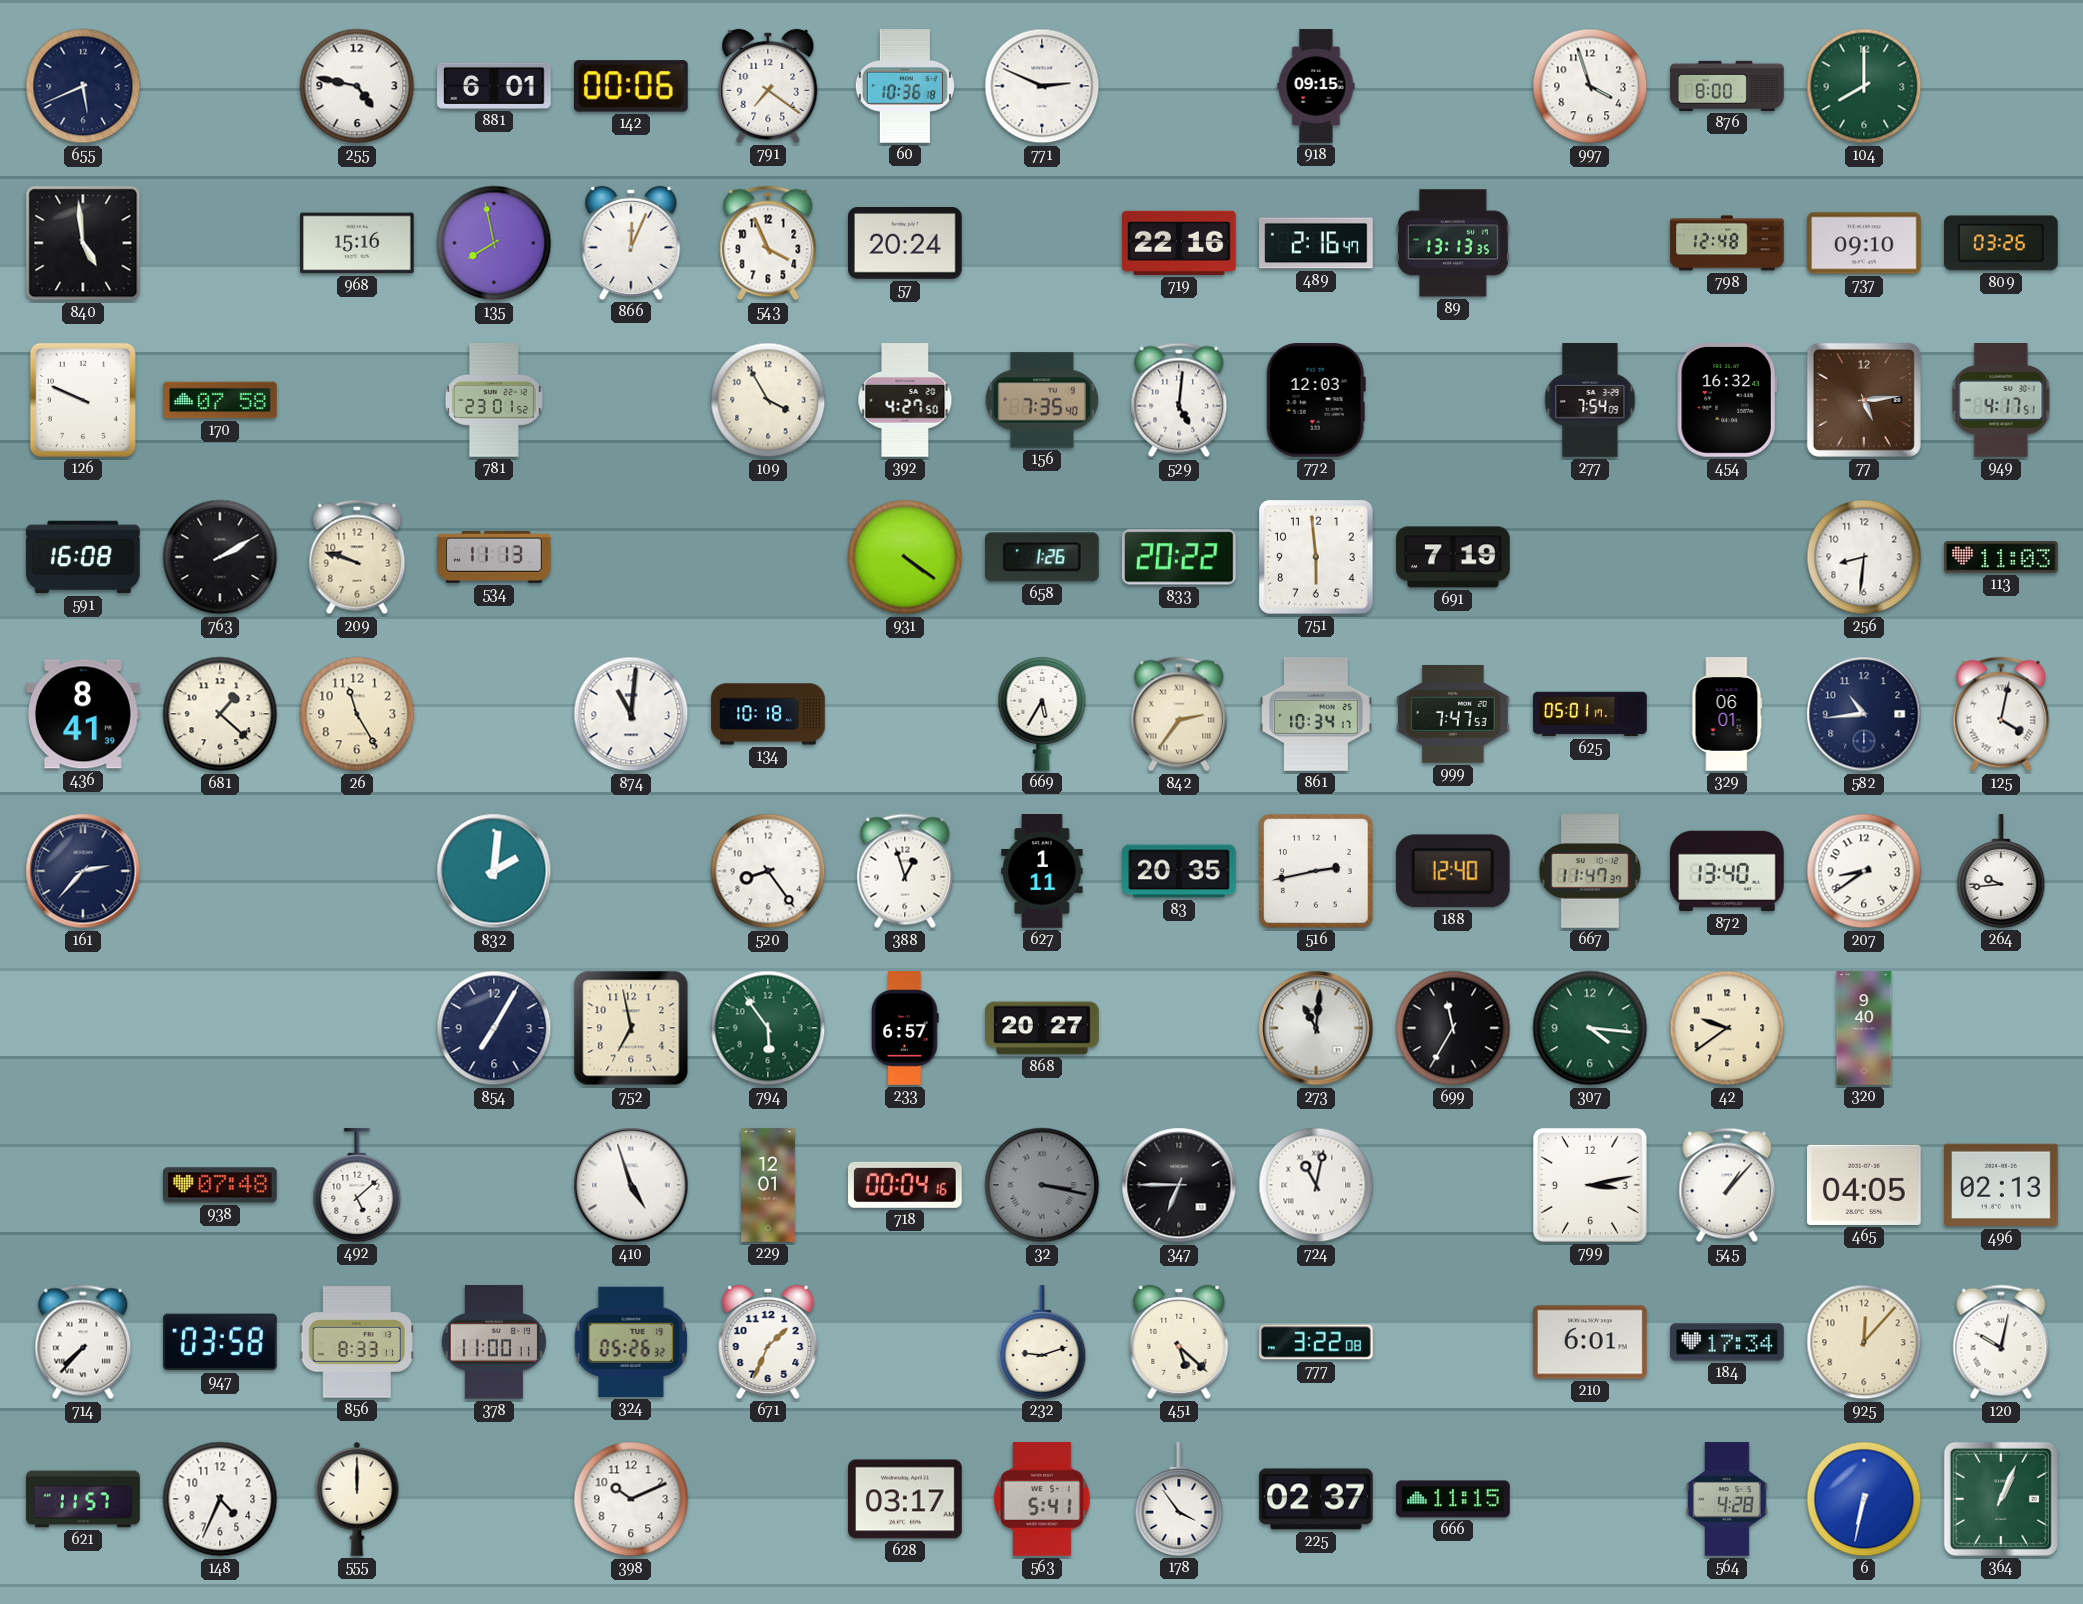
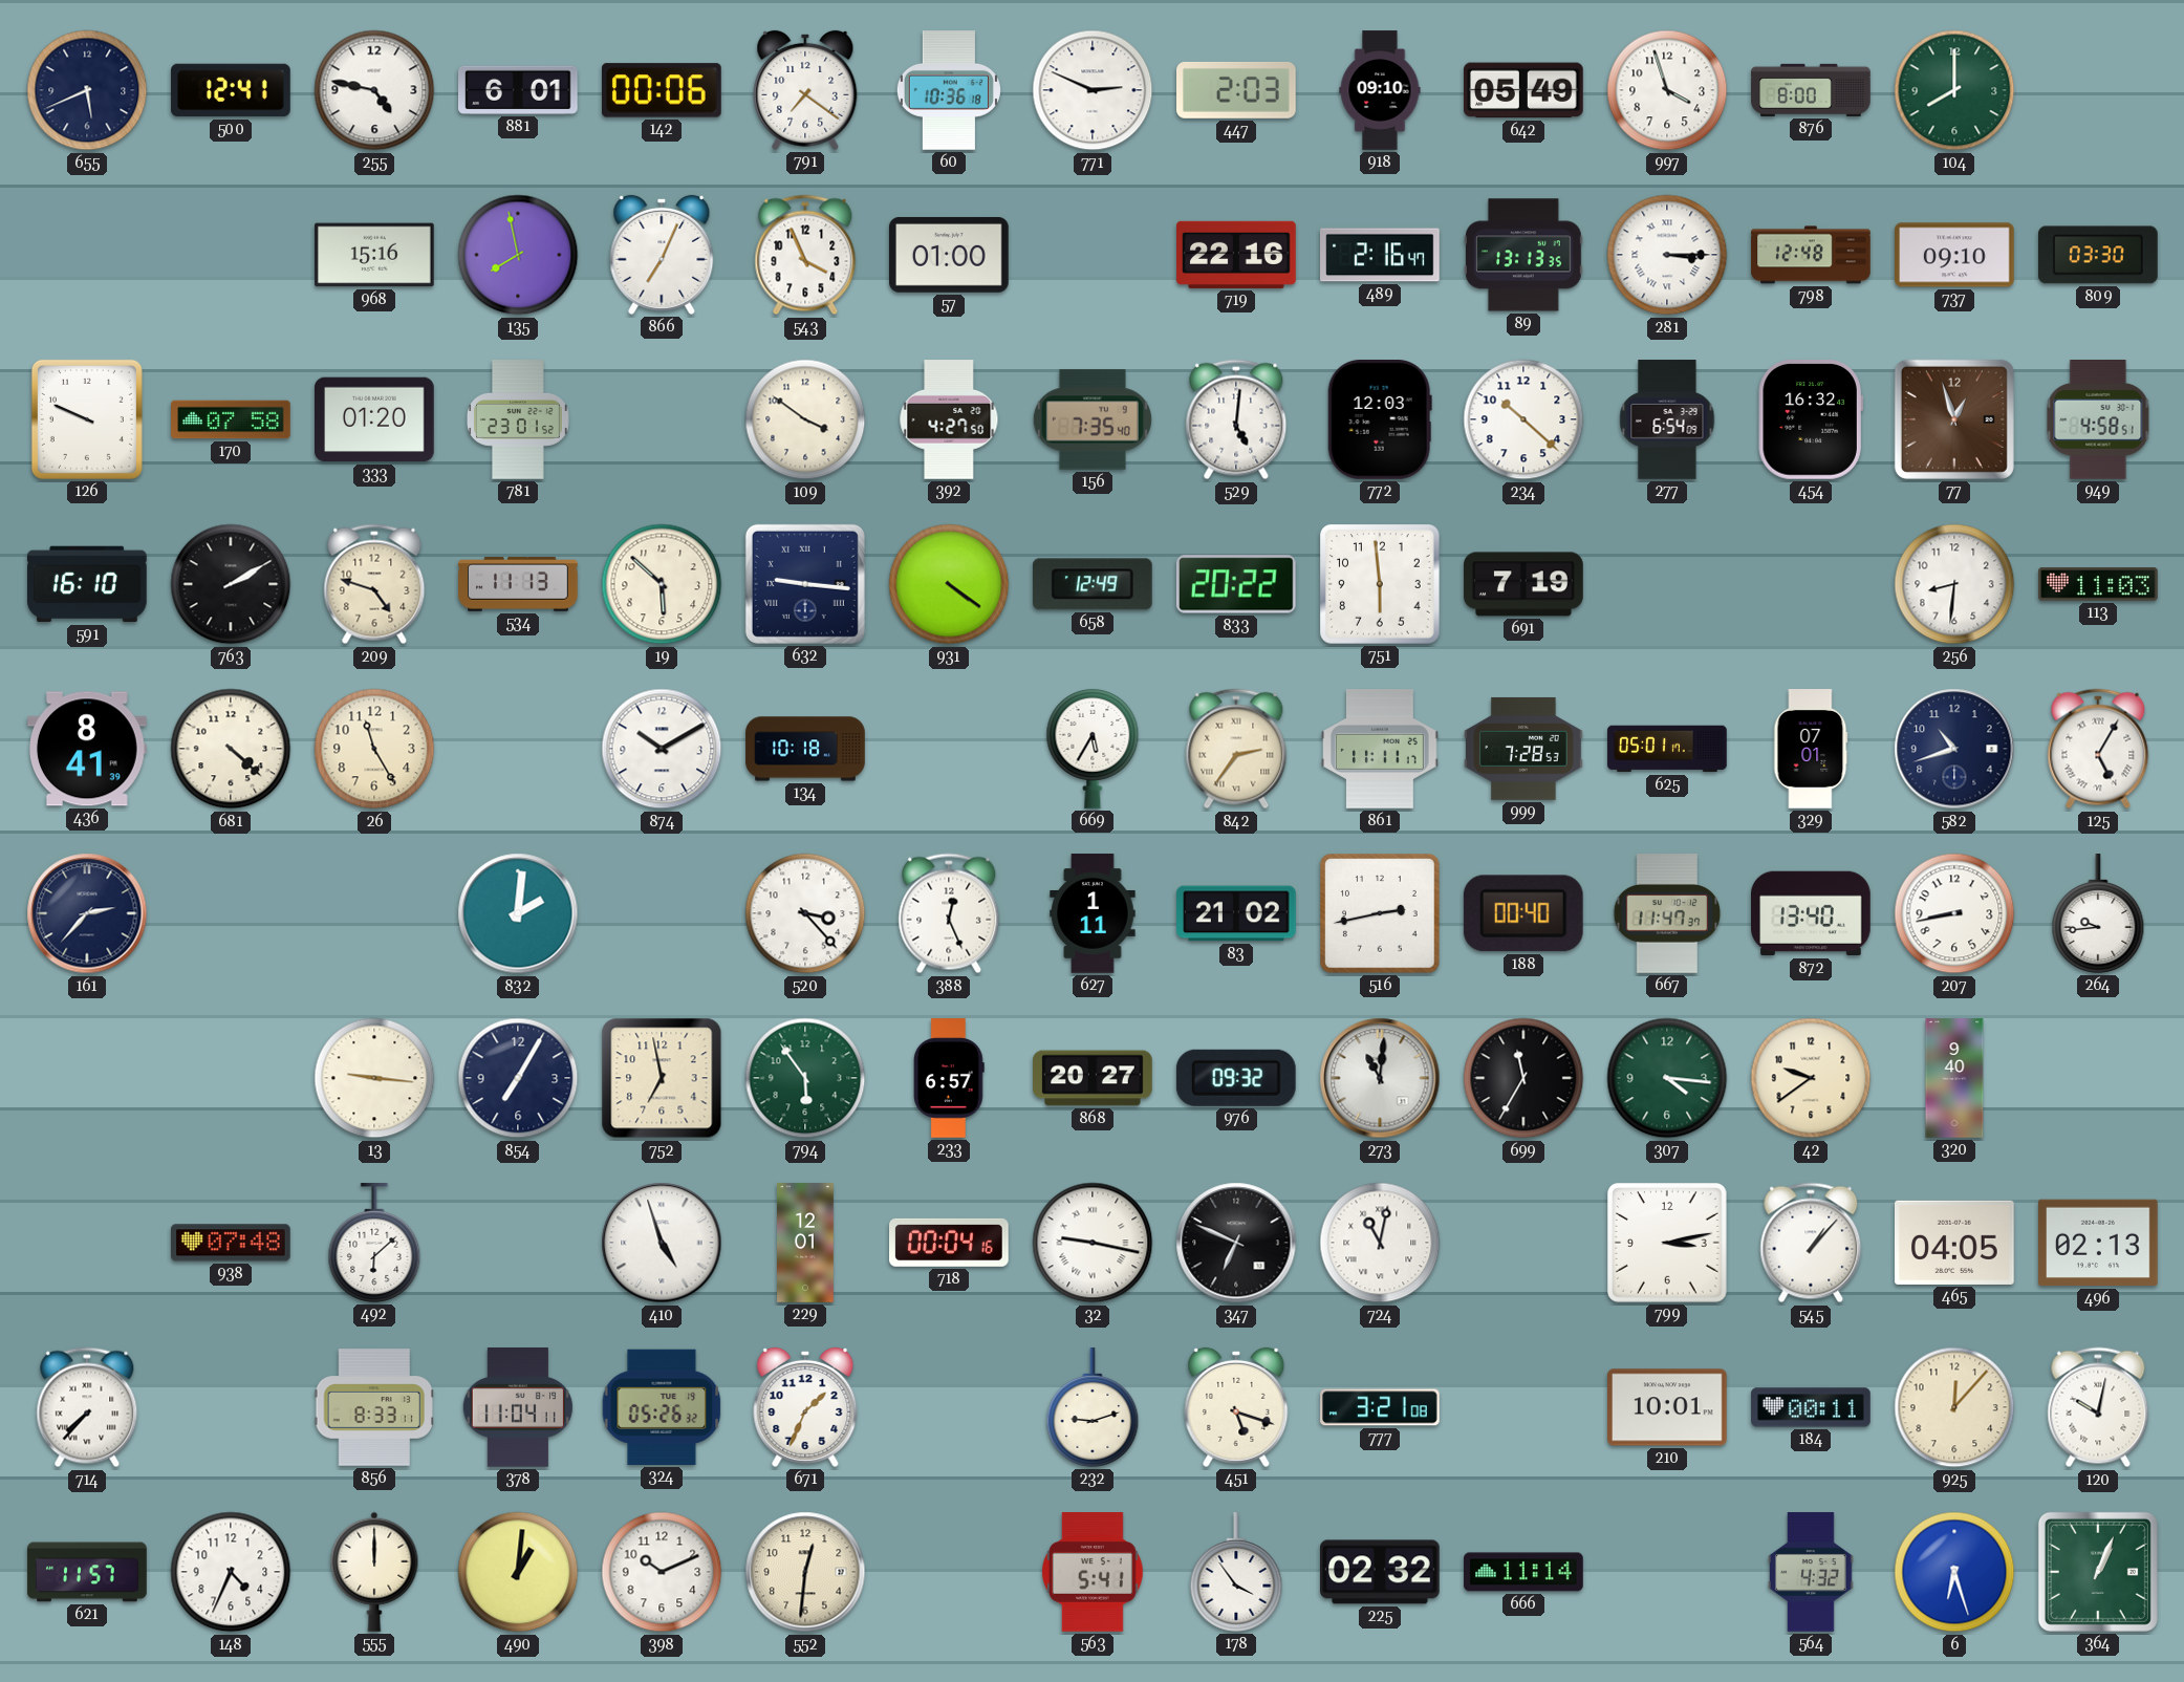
500: none -> 12:41 (231, 90)
447: none -> 2:03 (1237, 90)
918: 09:15 -> 09:10 (1380, 90)
642: none -> 05:49 (1525, 90)
840: 4:59 -> none (83, 243)
866: 12:04 -> 7:04 (662, 255)
57: 20:24 -> 01:00 (950, 255)
281: none -> 3:15 (1667, 255)
809: 03:26 -> 03:30 (2099, 255)
333: none -> 01:20 (375, 419)
109: 3:55 -> 3:51 (805, 419)
234: none -> 10:22 (1523, 419)
277: 7:54 -> 6:54 (1667, 419)
77: 5:14 -> 12:57 (1954, 419)
949: 4:17 -> 4:58 (2098, 420)
591: 16:08 -> 16:10 (88, 584)
209: 9:48 -> 4:48 (374, 584)
19: none -> 5:52 (662, 584)
632: none -> 9:16 (805, 584)
658: 1:26 -> 12:49 (1093, 584)
681: 1:22 -> 4:22 (231, 749)
874: 11:01 -> 10:10 (662, 749)
861: 10:34 -> 11:11 (1380, 749)
999: 7:47 -> 7:28 (1523, 749)
329: 06:01 -> 07:01 (1811, 749)
582: 10:44 -> 10:42 (1954, 749)
125: 4:02 -> 5:05 (2098, 749)
520: 8:24 -> 3:23 (805, 913)
388: 12:57 -> 12:26 (949, 913)
83: 20:35 -> 21:02 (1236, 913)
188: 12:40 -> 00:40 (1523, 913)
207: 8:39 -> 8:43 (1954, 913)
13: none -> 9:16 (374, 1078)
976: none -> 09:32 (1236, 1078)
492: 5:08 -> 6:08 (374, 1243)
32: 3:17 -> 9:17 (1093, 1243)
32 dial: grey -> white (1093, 1243)
347: 6:45 -> 6:49 (1236, 1243)
947: 03:58 -> none (221, 1342)
378: 11:00 -> 11:04 (518, 1408)
451: 5:22 -> 5:18 (1236, 1407)
777: 3:22 -> 3:21 (1380, 1407)
210: 6:01 -> 10:01 (1668, 1407)
184: 17:34 -> 00:11 (1811, 1407)
490: none -> 1:01 (518, 1572)
552: none -> 12:31 (805, 1572)
628: 03:17 -> none (905, 1499)
225: 02:37 -> 02:32 (1381, 1572)
666: 11:15 -> 11:14 (1523, 1572)
564: 4:28 -> 4:32 (1812, 1572)
6: 6:32 -> 6:27 (1954, 1572)
